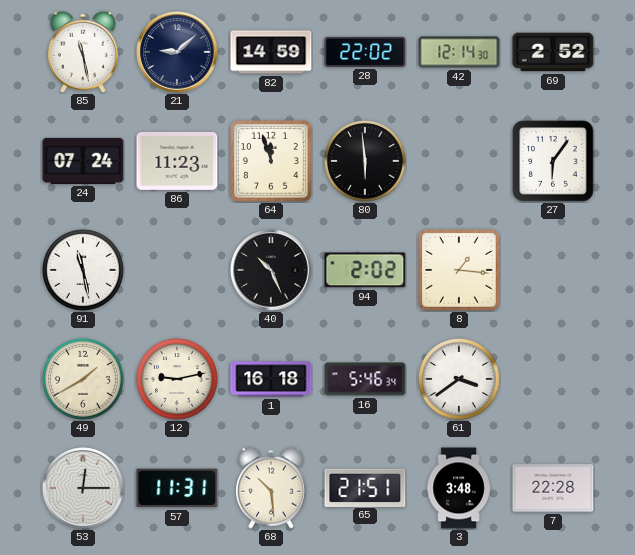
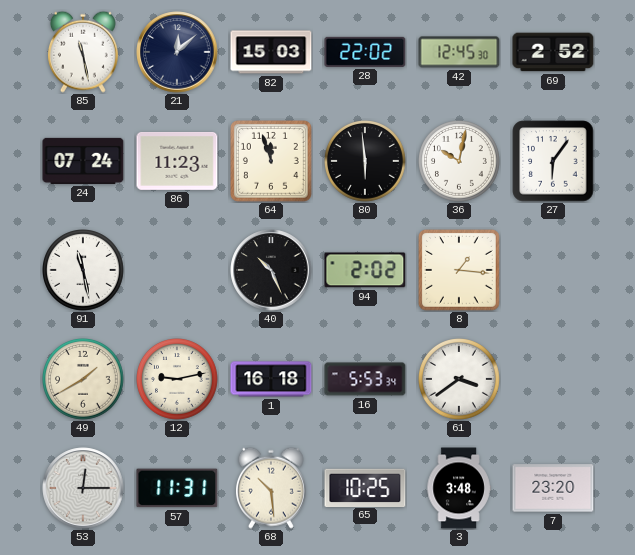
21: 9:08 -> 12:08 (177, 52)
82: 14:59 -> 15:03 (271, 52)
42: 12:14 -> 12:45 (459, 52)
36: none -> 10:02 (460, 162)
16: 5:46 -> 5:53 (365, 379)
65: 21:51 -> 10:25 (365, 487)
7: 22:28 -> 23:20 (553, 488)
